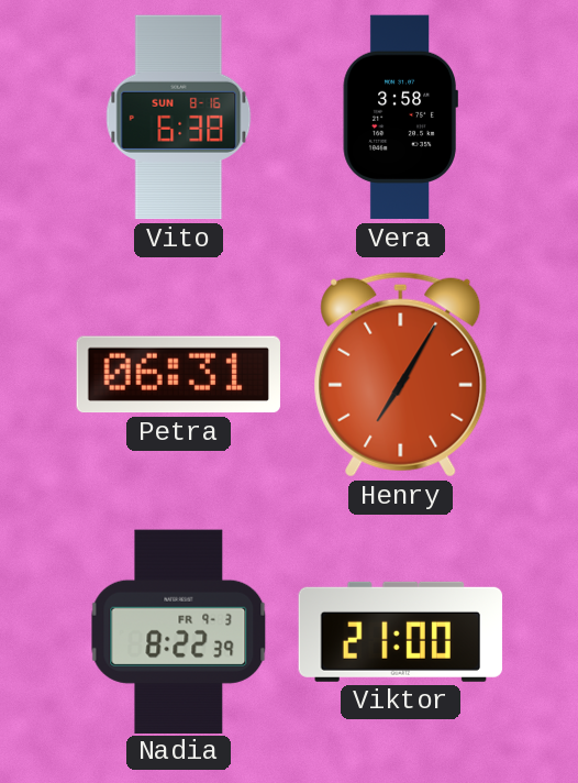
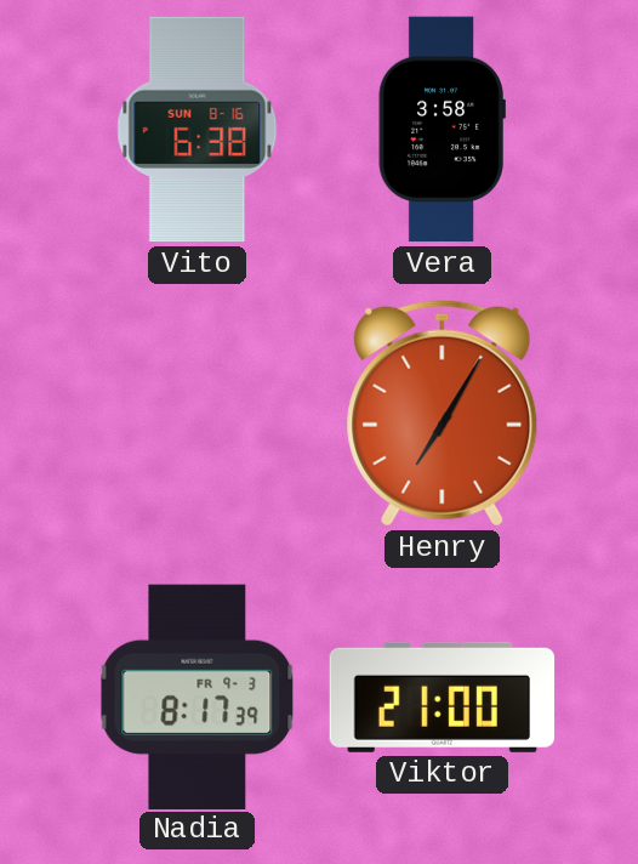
Petra: 06:31 -> none (178, 375)
Nadia: 8:22 -> 8:17 (198, 697)
